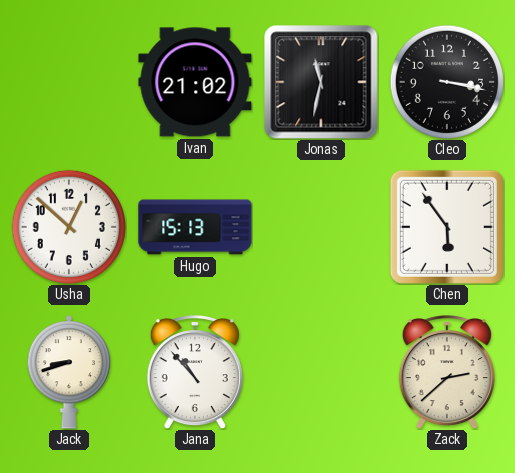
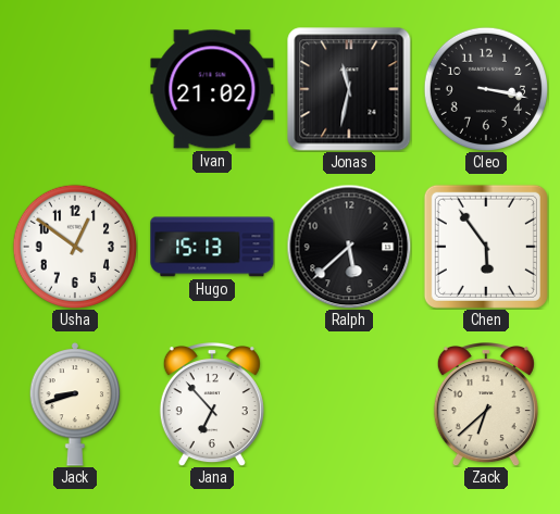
Usha: 12:52 -> 12:51 (75, 247)
Ralph: none -> 5:38 (349, 247)
Jana: 10:53 -> 6:53 (212, 405)
Zack: 2:38 -> 6:38 (486, 405)
